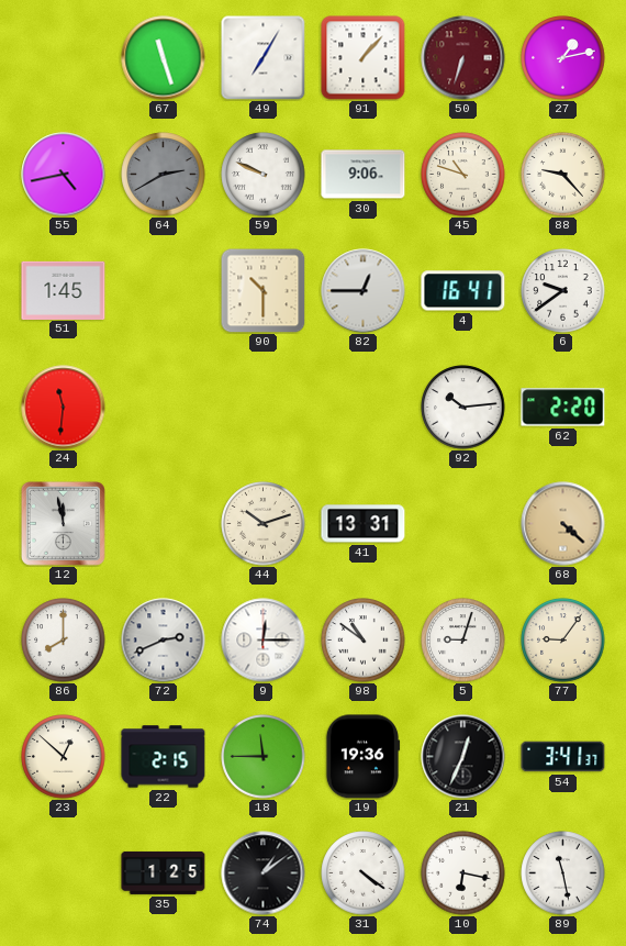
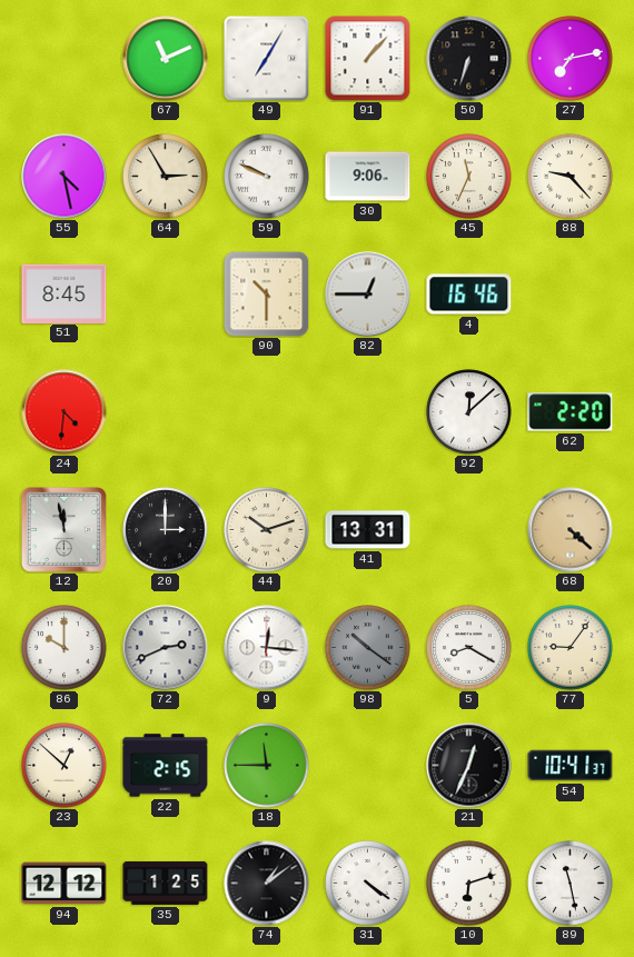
67: 11:27 -> 11:11 (166, 59)
50 dial: burgundy -> black (469, 59)
27: 1:13 -> 7:13 (571, 59)
55: 4:43 -> 4:28 (65, 177)
64: 2:40 -> 2:55 (166, 177)
64 dial: grey -> cream (166, 177)
45: 10:48 -> 11:34 (469, 177)
51: 1:45 -> 8:45 (65, 293)
4: 16:41 -> 16:46 (469, 295)
6: 9:39 -> none (563, 291)
24: 11:31 -> 4:31 (65, 412)
92: 10:14 -> 12:08 (469, 412)
20: none -> 3:00 (166, 530)
86: 8:00 -> 10:00 (65, 648)
9: 12:15 -> 12:16 (267, 648)
98: 10:51 -> 10:21 (368, 648)
98 dial: white -> grey (368, 648)
5: 9:03 -> 8:20 (469, 648)
19: 19:36 -> none (362, 757)
54: 3:41 -> 10:41 (571, 766)
94: none -> 12:12 (65, 884)
10: 6:17 -> 6:12 (469, 884)
